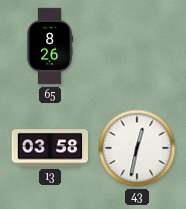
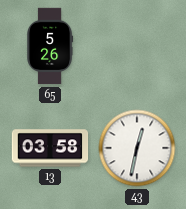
65: 8:26 -> 5:26 (50, 46)
